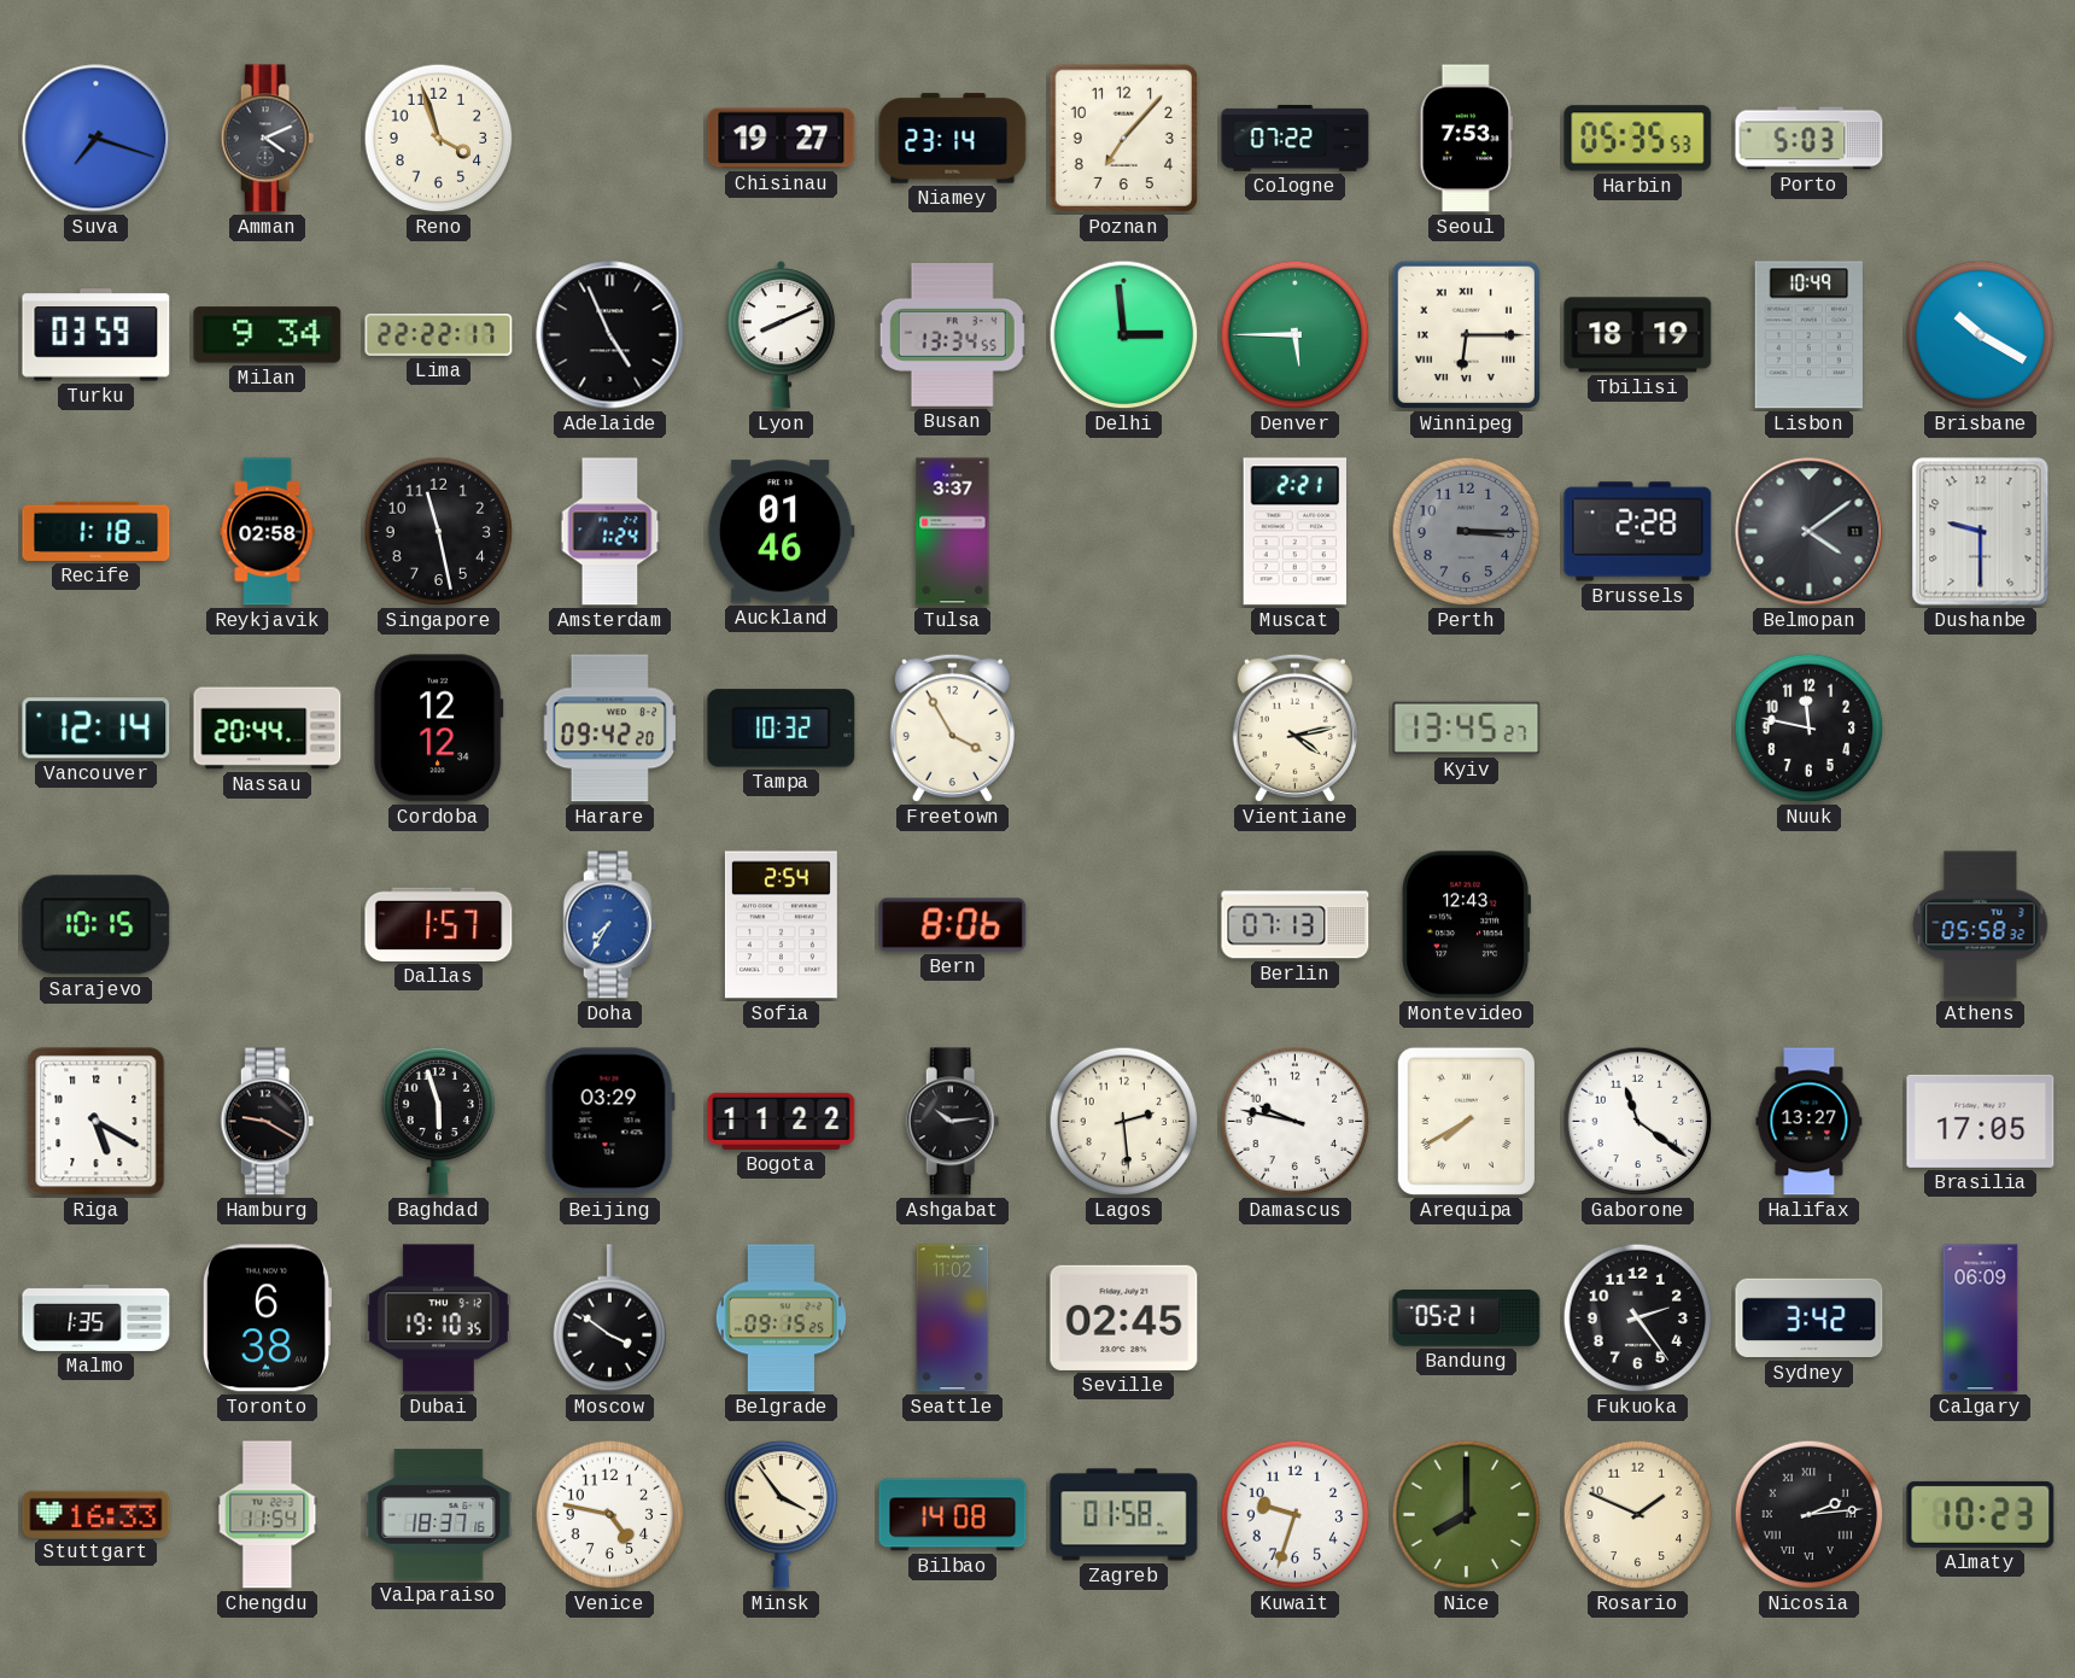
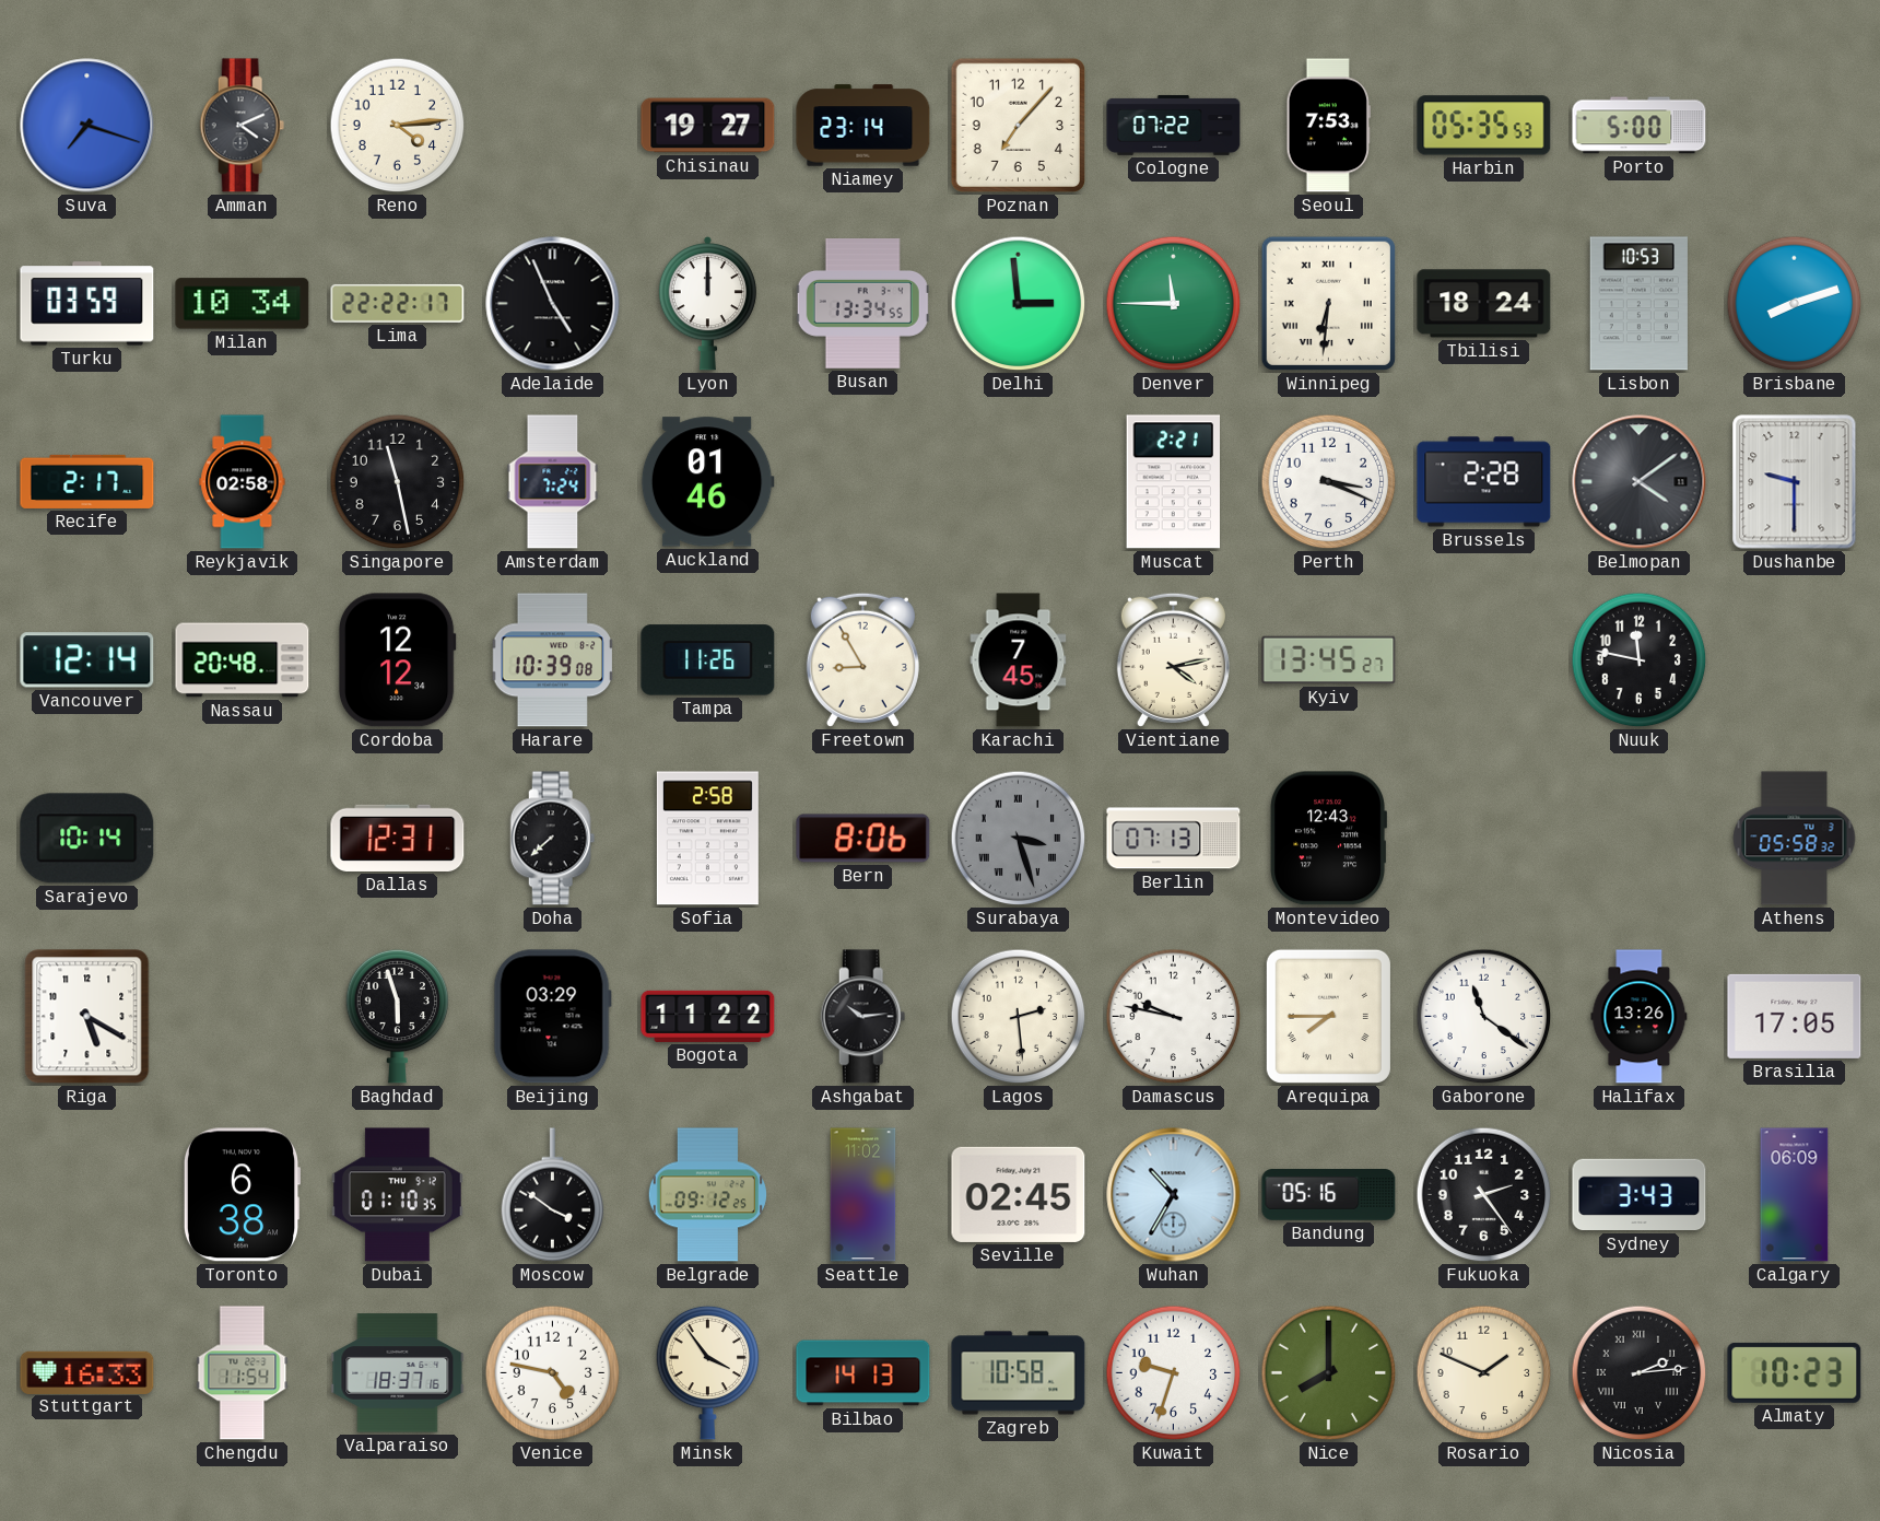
Reno: 3:57 -> 4:14 (398, 126)
Porto: 5:03 -> 5:00 (1640, 126)
Milan: 9:34 -> 10:34 (243, 304)
Lyon: 8:11 -> 12:00 (707, 304)
Denver: 5:45 -> 11:45 (1174, 304)
Winnipeg: 6:15 -> 6:31 (1328, 303)
Tbilisi: 18:19 -> 18:24 (1484, 304)
Lisbon: 10:49 -> 10:53 (1638, 304)
Brisbane: 10:20 -> 8:12 (1795, 304)
Recife: 1:18 -> 2:17 (87, 481)
Amsterdam: 1:24 -> 7:24 (553, 482)
Tulsa: 3:37 -> none (953, 532)
Perth: 3:15 -> 3:19 (1329, 482)
Perth dial: grey -> white (1329, 482)
Nassau: 20:44 -> 20:48 (243, 660)
Harare: 09:42 -> 10:39 (553, 660)
Tampa: 10:32 -> 11:26 (708, 660)
Freetown: 3:55 -> 8:55 (862, 659)
Karachi: none -> 7:45 (1019, 660)
Sarajevo: 10:15 -> 10:14 (87, 839)
Dallas: 1:57 -> 12:31 (398, 838)
Doha: 7:35 -> 7:38 (553, 839)
Doha dial: blue -> black (553, 839)
Sofia: 2:54 -> 2:58 (707, 839)
Surabaya: none -> 3:27 (1019, 839)
Hamburg: 9:20 -> none (268, 1122)
Arequipa: 7:40 -> 7:45 (1328, 1016)
Halifax: 13:27 -> 13:26 (1640, 1017)
Malmo: 1:35 -> none (97, 1317)
Dubai: 19:10 -> 01:10 (398, 1195)
Belgrade: 09:15 -> 09:12 (707, 1195)
Wuhan: none -> 10:35 (1174, 1195)
Bandung: 05:21 -> 05:16 (1329, 1195)
Sydney: 3:42 -> 3:43 (1640, 1195)
Bilbao: 14:08 -> 14:13 (863, 1373)
Zagreb: 01:58 -> 10:58 (1019, 1373)
